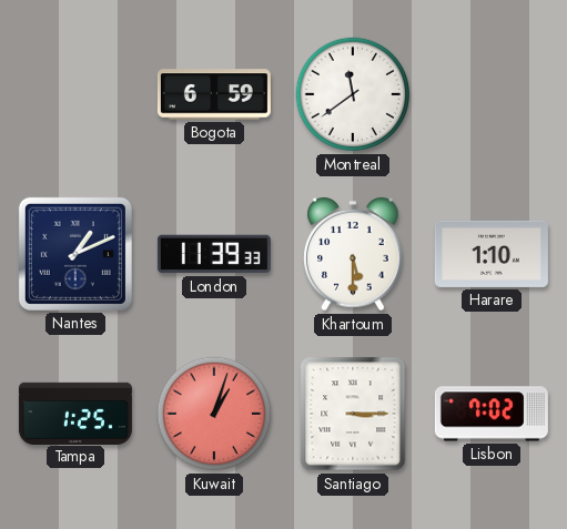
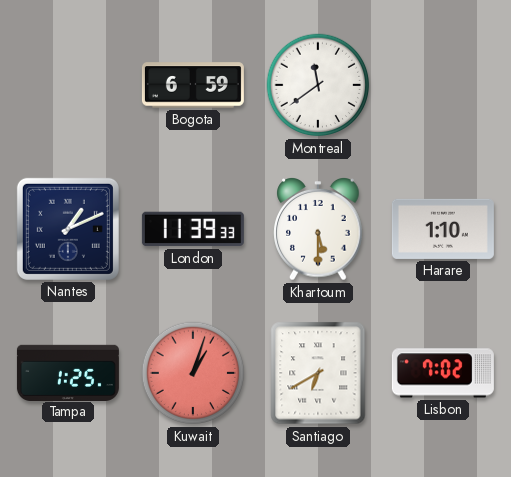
Santiago: 3:15 -> 6:40 (318, 373)
